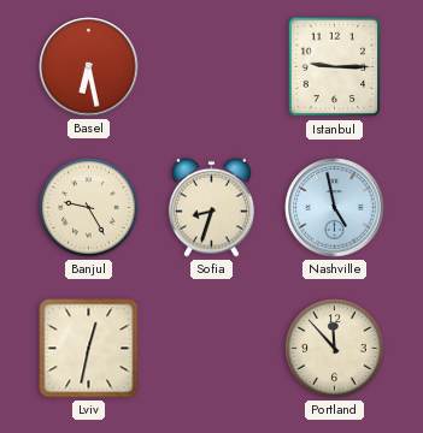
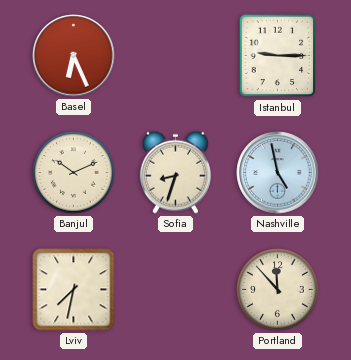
Basel: 6:28 -> 6:26 (74, 56)
Banjul: 9:25 -> 10:11 (74, 173)
Lviv: 12:32 -> 7:32 (74, 290)
